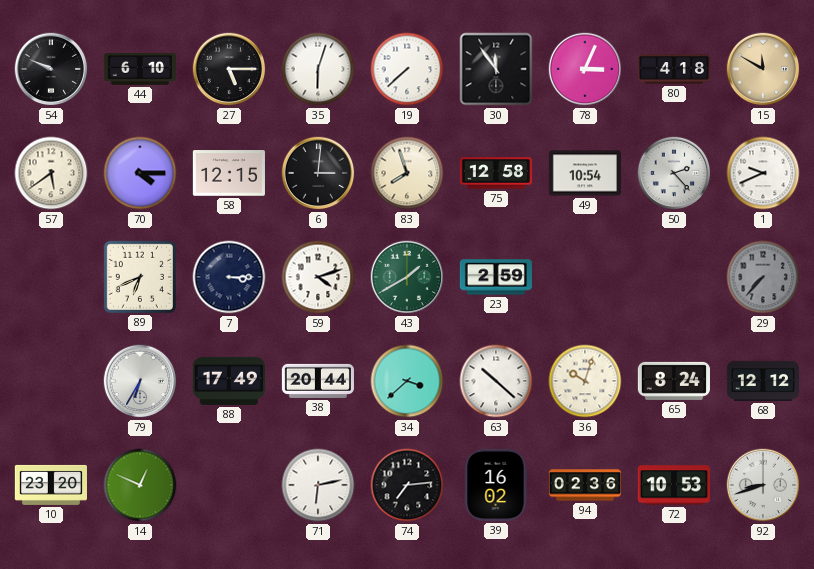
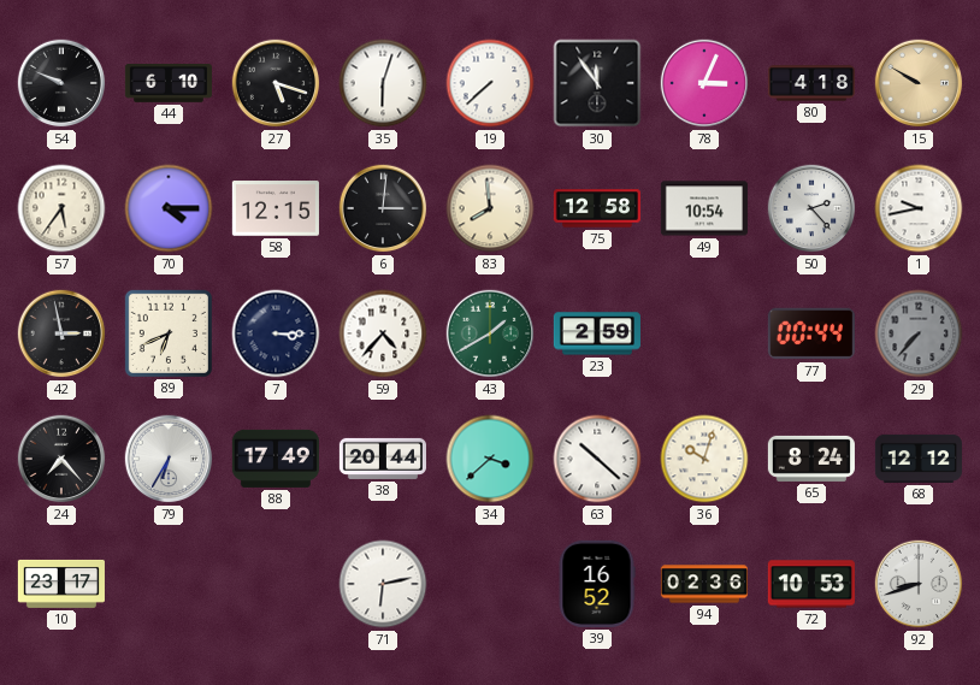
27: 5:15 -> 5:18 (276, 83)
15: 11:50 -> 9:50 (919, 83)
57: 5:39 -> 5:36 (61, 208)
83: 7:57 -> 7:59 (490, 208)
1: 9:41 -> 9:43 (919, 208)
42: none -> 2:58 (61, 333)
59: 4:12 -> 4:37 (383, 333)
77: none -> 00:44 (811, 333)
24: none -> 7:23 (61, 459)
10: 23:20 -> 23:17 (61, 584)
14: 12:49 -> none (140, 485)
74: 7:14 -> none (407, 485)
39: 16:02 -> 16:52 (597, 584)
